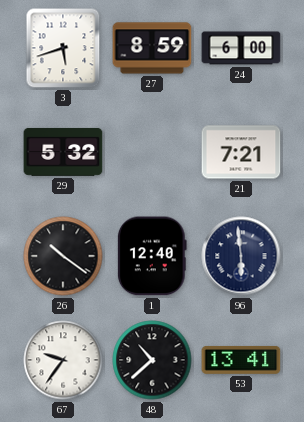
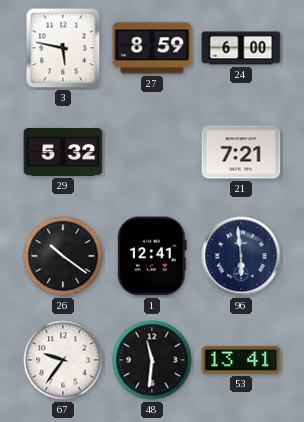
3: 5:42 -> 5:47 (63, 48)
1: 12:40 -> 12:41 (152, 256)
48: 10:38 -> 11:31 (152, 360)
